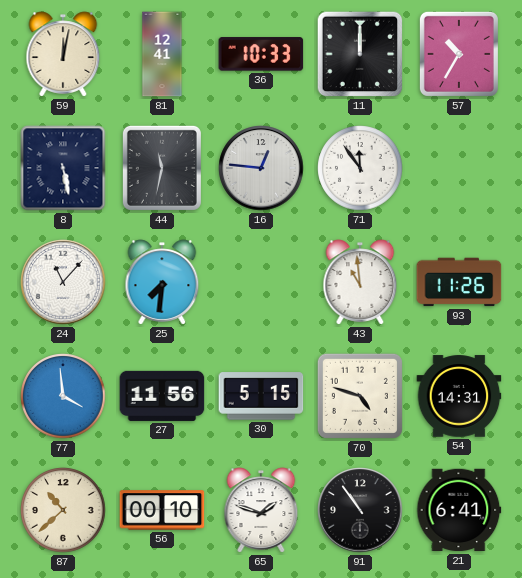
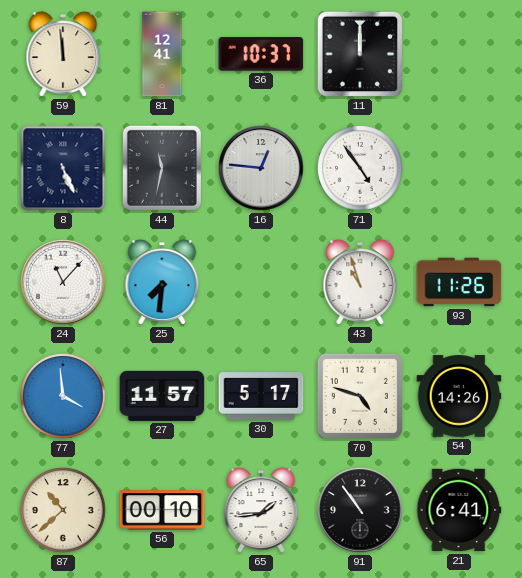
59: 12:02 -> 11:59 (63, 54)
36: 10:33 -> 10:37 (261, 54)
57: 10:35 -> none (459, 54)
8: 5:28 -> 5:26 (63, 168)
71: 11:54 -> 4:54 (360, 168)
43: 10:59 -> 10:57 (360, 282)
27: 11:56 -> 11:57 (162, 396)
30: 5:15 -> 5:17 (261, 396)
54: 14:31 -> 14:26 (459, 396)
65: 1:48 -> 1:44 (261, 510)
